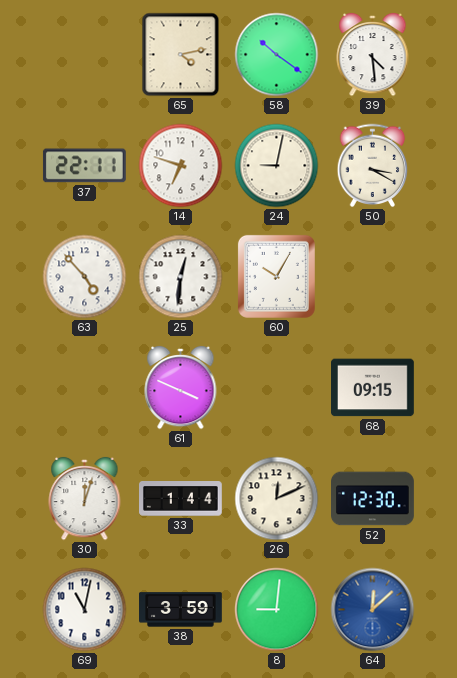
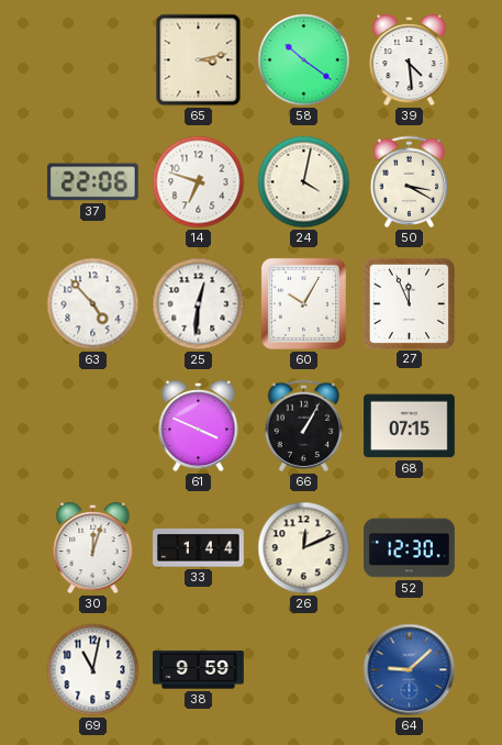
65: 4:13 -> 3:13 (199, 60)
37: 22:11 -> 22:06 (92, 182)
24: 9:02 -> 4:02 (304, 182)
27: none -> 11:56 (409, 303)
66: none -> 1:05 (304, 426)
68: 09:15 -> 07:15 (410, 426)
38: 3:59 -> 9:59 (199, 670)
8: 9:01 -> none (277, 610)
64: 12:08 -> 9:08 (410, 670)
